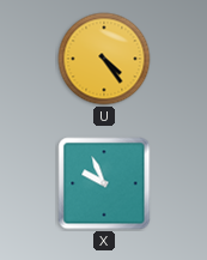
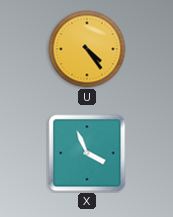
X: 9:56 -> 3:56 (87, 153)
